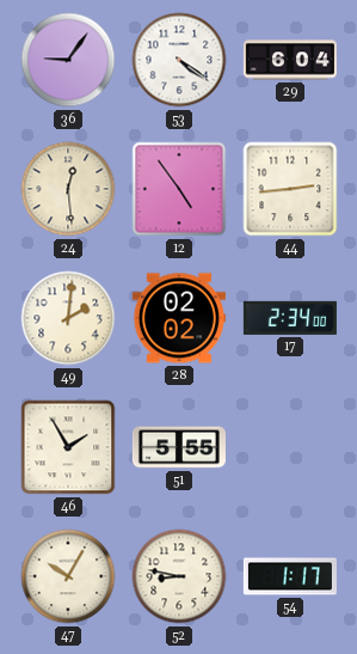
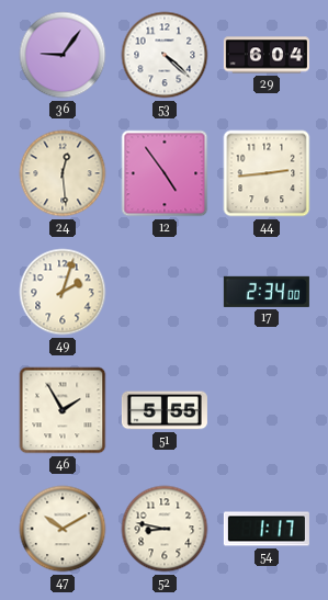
53: 4:21 -> 4:22 (165, 55)
49: 2:01 -> 2:03 (63, 292)
28: 02:02 -> none (179, 318)
47: 10:05 -> 10:10 (63, 529)
